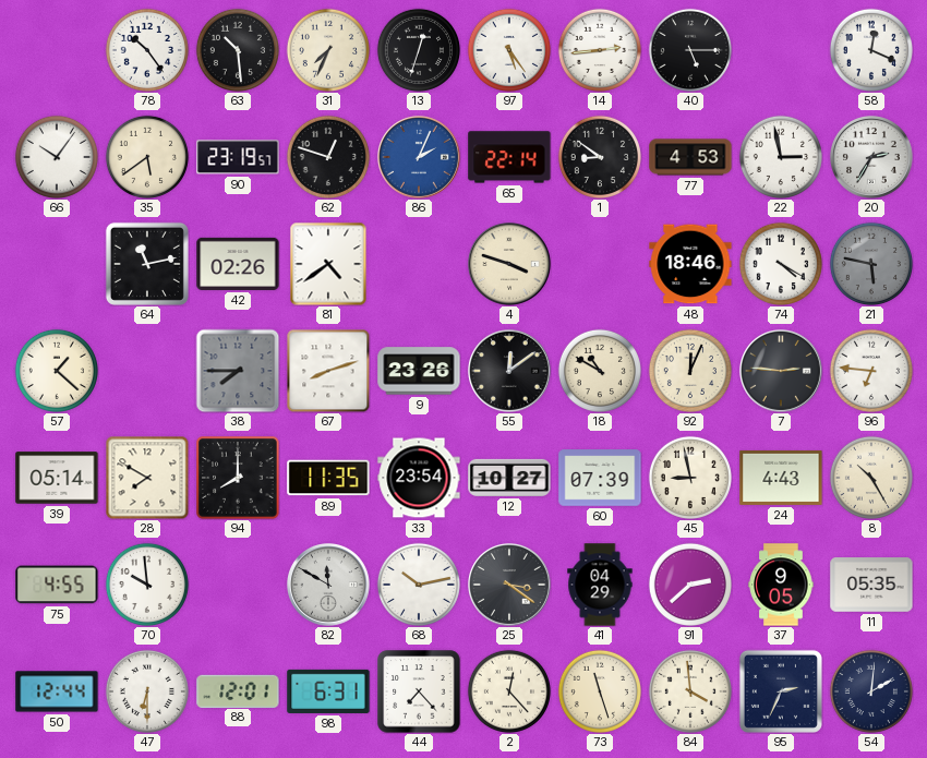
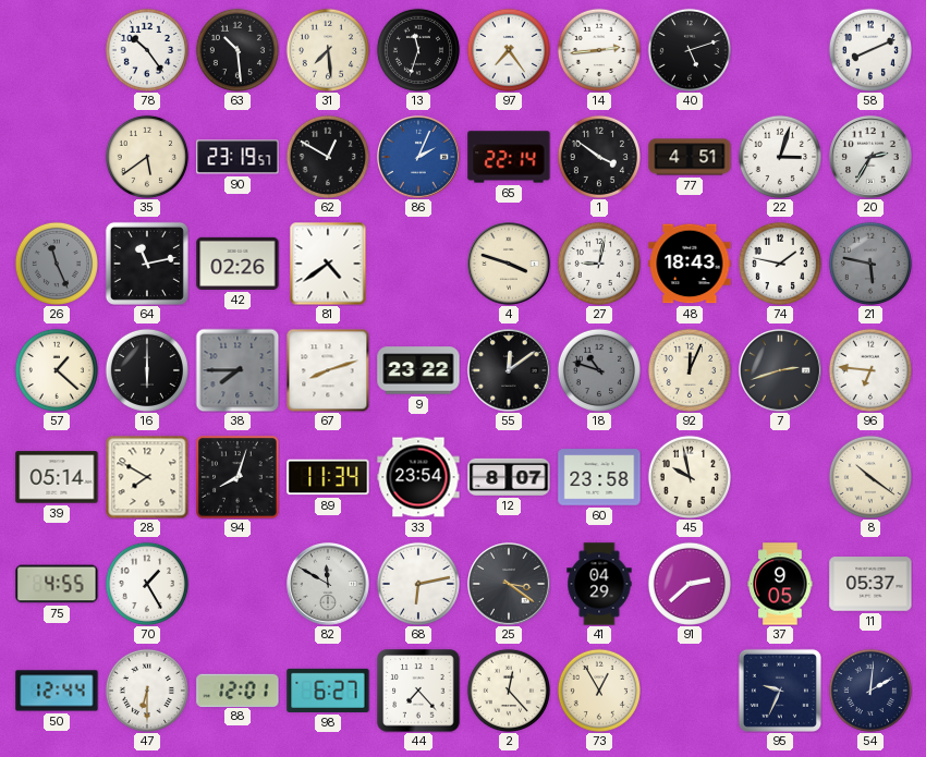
31: 7:34 -> 7:29 (328, 50)
13: 12:33 -> 11:33 (418, 50)
97: 5:24 -> 7:24 (509, 50)
40: 5:15 -> 5:12 (690, 50)
58: 12:19 -> 8:11 (870, 50)
66: 10:06 -> none (57, 157)
62: 12:48 -> 12:50 (328, 157)
1: 8:51 -> 3:51 (599, 157)
77: 4:53 -> 4:51 (690, 157)
22: 2:58 -> 3:03 (780, 157)
26: none -> 11:26 (57, 264)
27: none -> 9:02 (599, 264)
48: 18:46 -> 18:43 (690, 264)
74: 4:20 -> 1:47 (780, 264)
16: none -> 6:00 (147, 370)
9: 23:26 -> 23:22 (418, 370)
18: 10:50 -> 10:48 (599, 370)
18 dial: cream -> grey (599, 370)
7: 2:46 -> 2:42 (781, 371)
94: 8:00 -> 8:03 (237, 477)
89: 11:35 -> 11:34 (328, 477)
12: 10:27 -> 8:07 (509, 477)
60: 07:39 -> 23:58 (599, 477)
45: 8:58 -> 9:58 (690, 477)
24: 4:43 -> none (781, 478)
8: 10:25 -> 10:21 (870, 477)
70: 9:59 -> 1:25 (147, 584)
68: 10:13 -> 6:13 (418, 584)
11: 05:35 -> 05:37 (870, 584)
98: 6:31 -> 6:27 (328, 691)
73: 11:27 -> 12:55 (599, 691)
84: 3:59 -> none (690, 691)
95: 2:34 -> 9:34 (780, 691)
